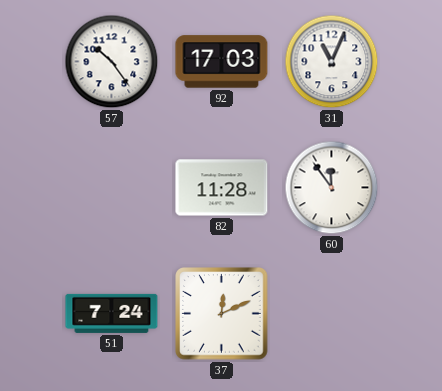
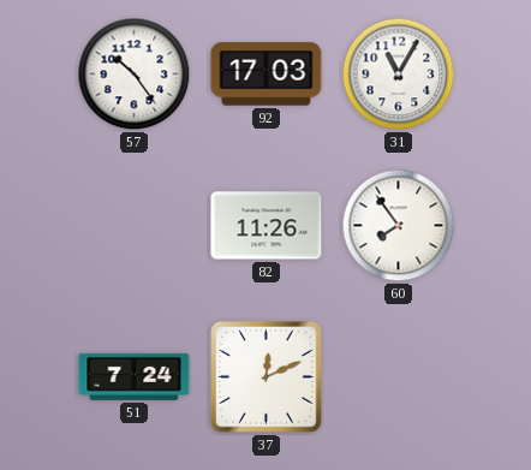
31: 11:04 -> 11:05 (399, 75)
82: 11:28 -> 11:26 (267, 226)
60: 11:54 -> 7:54 (399, 226)
